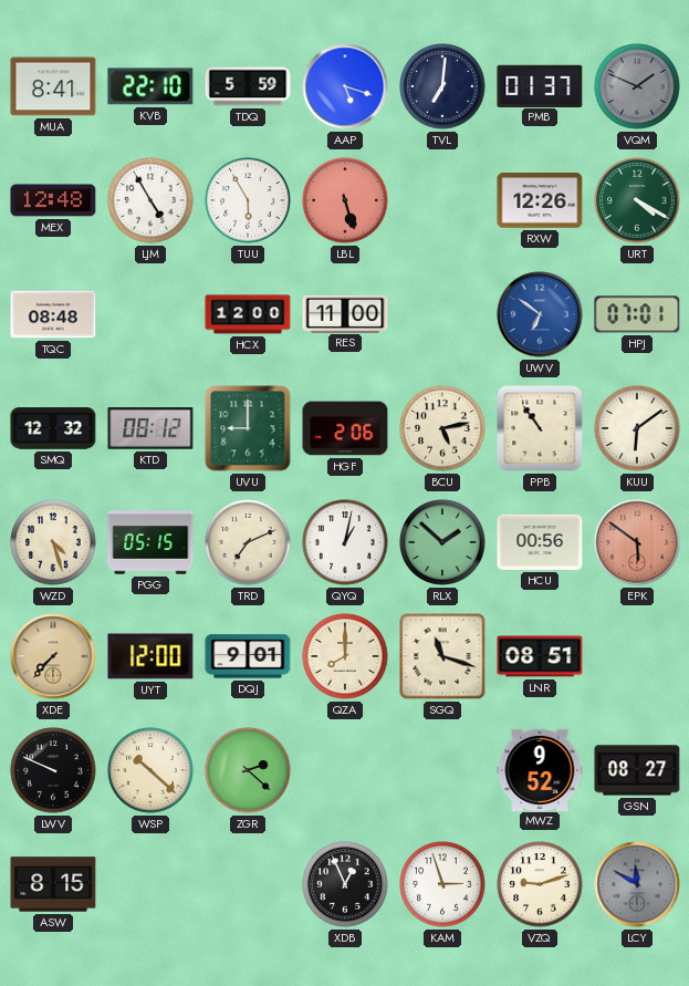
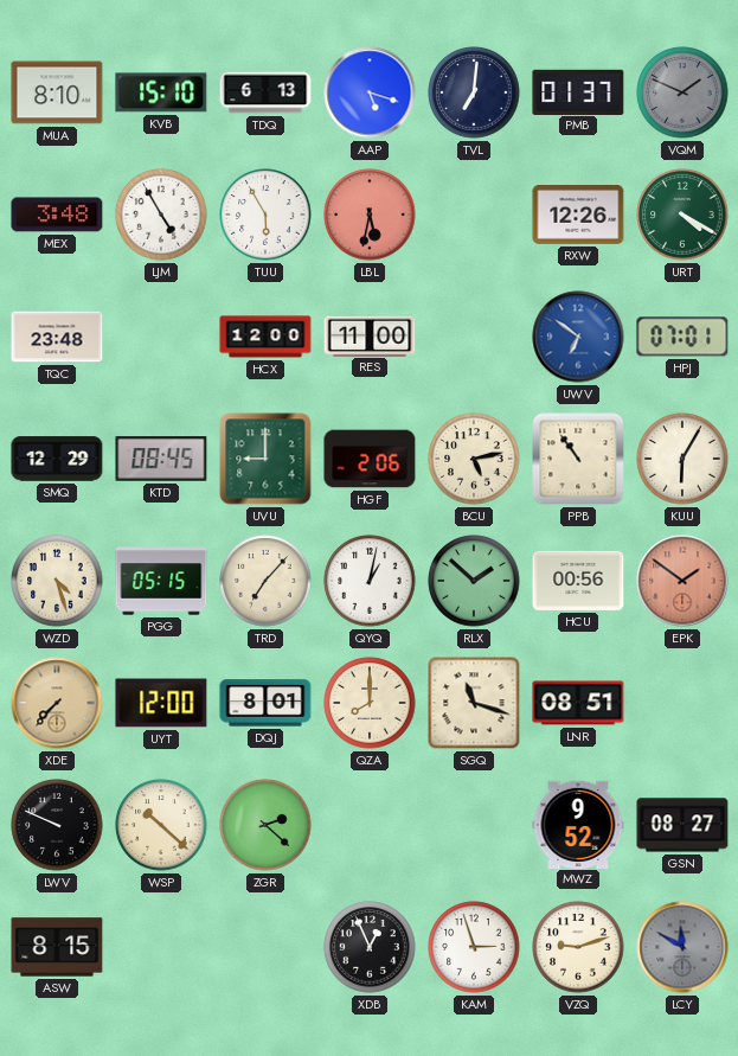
MUA: 8:41 -> 8:10 (57, 92)
KVB: 22:10 -> 15:10 (161, 92)
TDQ: 5:59 -> 6:13 (265, 92)
MEX: 12:48 -> 3:48 (57, 215)
LBL: 5:27 -> 5:32 (370, 215)
TQC: 08:48 -> 23:48 (57, 337)
SMQ: 12:32 -> 12:29 (57, 459)
KTD: 08:12 -> 08:45 (161, 459)
KUU: 6:09 -> 6:05 (682, 459)
TRD: 7:11 -> 7:07 (265, 581)
EPK: 5:51 -> 1:51 (682, 581)
DQJ: 9:01 -> 8:01 (265, 703)
